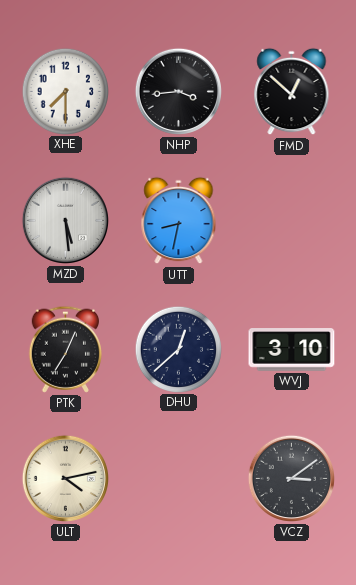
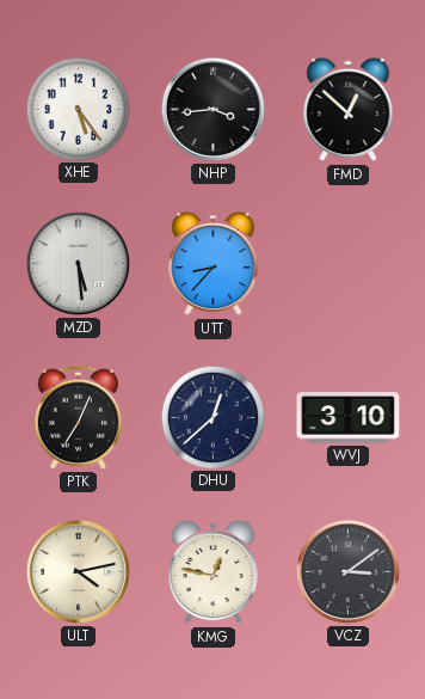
XHE: 7:30 -> 5:24 (78, 109)
UTT: 8:32 -> 8:37 (214, 264)
KMG: none -> 12:47 (214, 572)
